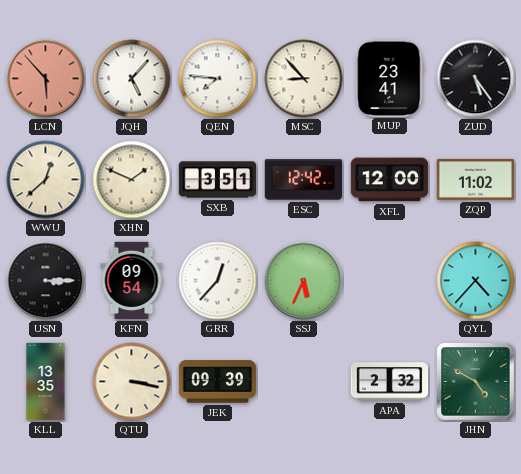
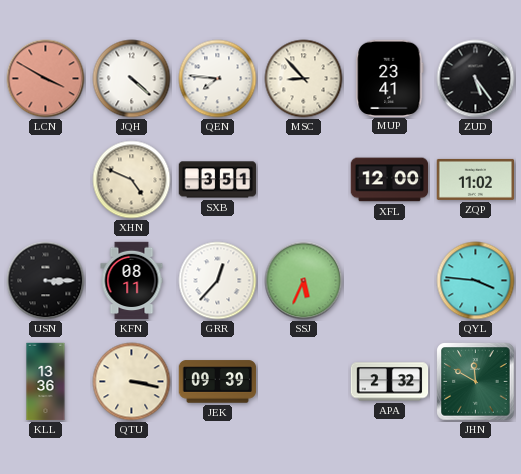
LCN: 5:53 -> 3:50 (46, 79)
JQH: 5:07 -> 4:22 (132, 79)
WWU: 12:38 -> none (46, 180)
XHN: 1:49 -> 4:49 (132, 180)
ESC: 12:42 -> none (304, 180)
KFN: 09:54 -> 08:11 (132, 281)
QYL: 4:37 -> 3:46 (476, 281)
KLL: 13:35 -> 13:36 (46, 382)
JHN: 4:50 -> 11:50 (476, 382)
